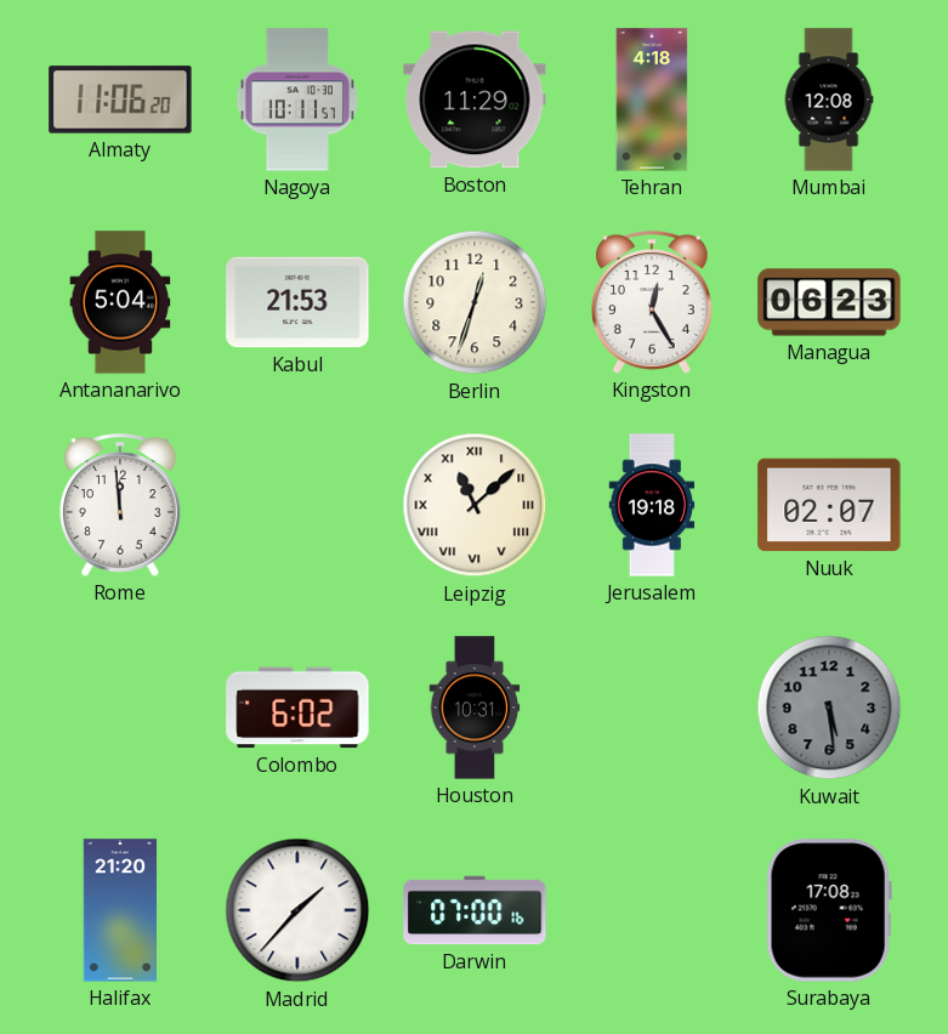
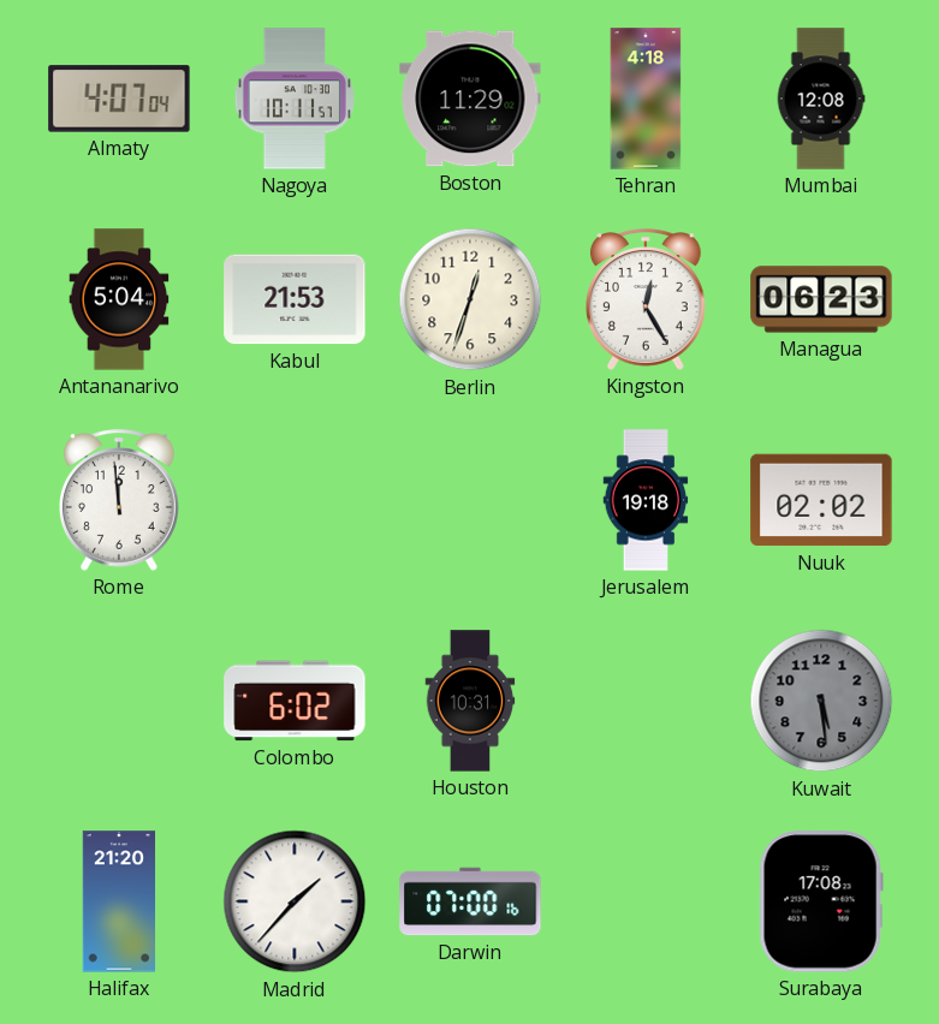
Almaty: 11:06 -> 4:07 (119, 99)
Leipzig: 11:08 -> none (475, 505)
Nuuk: 02:07 -> 02:02 (821, 500)
